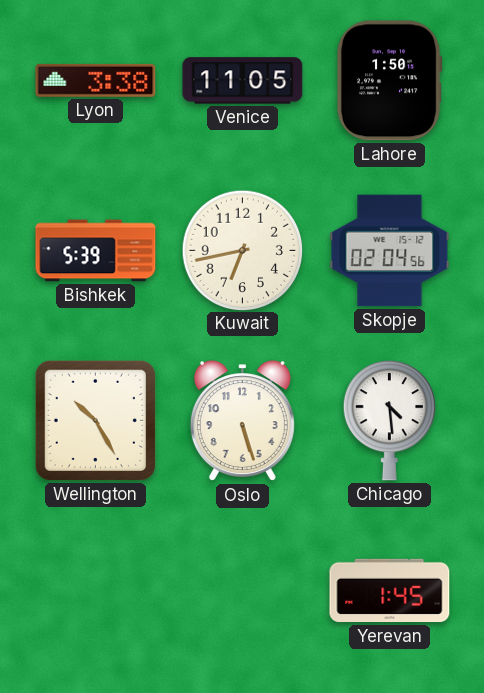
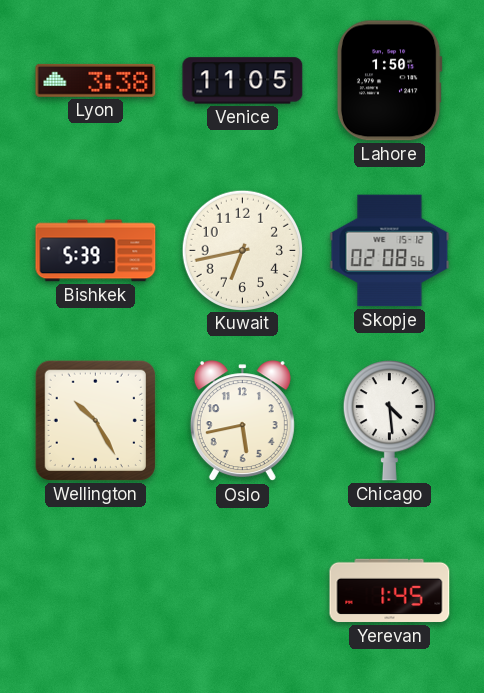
Skopje: 02:04 -> 02:08 (390, 251)
Oslo: 5:27 -> 5:43 (242, 421)
